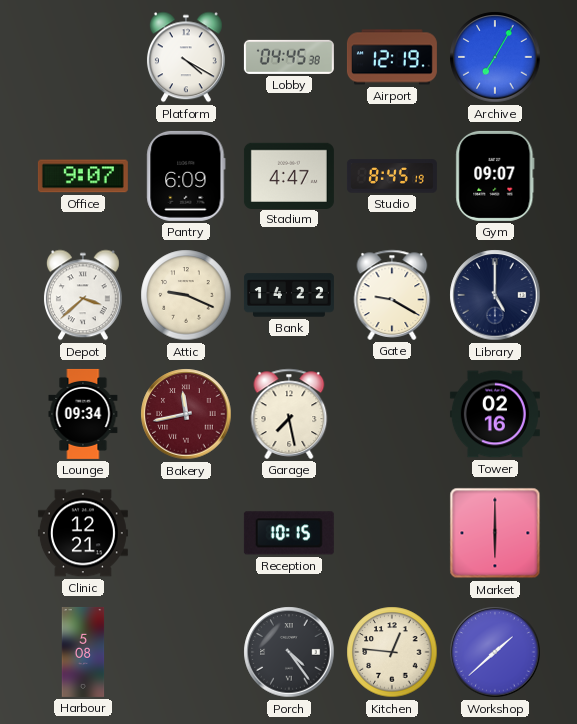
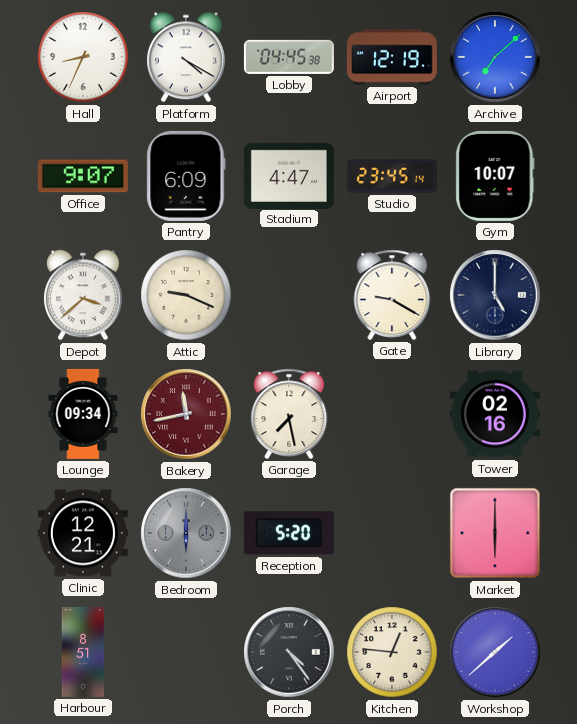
Hall: none -> 8:34 (83, 57)
Archive: 7:05 -> 7:08 (495, 57)
Studio: 8:45 -> 23:45 (392, 176)
Gym: 09:07 -> 10:07 (495, 176)
Bank: 14:22 -> none (289, 295)
Bedroom: none -> 6:00 (186, 533)
Reception: 10:15 -> 5:20 (289, 533)
Harbour: 5:08 -> 8:51 (83, 652)
